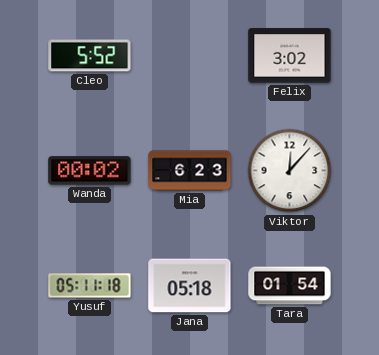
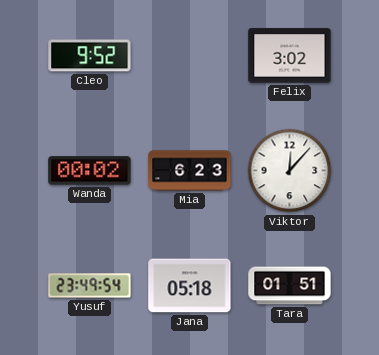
Cleo: 5:52 -> 9:52 (90, 56)
Yusuf: 05:11 -> 23:49 (90, 286)
Tara: 01:54 -> 01:51 (290, 286)
